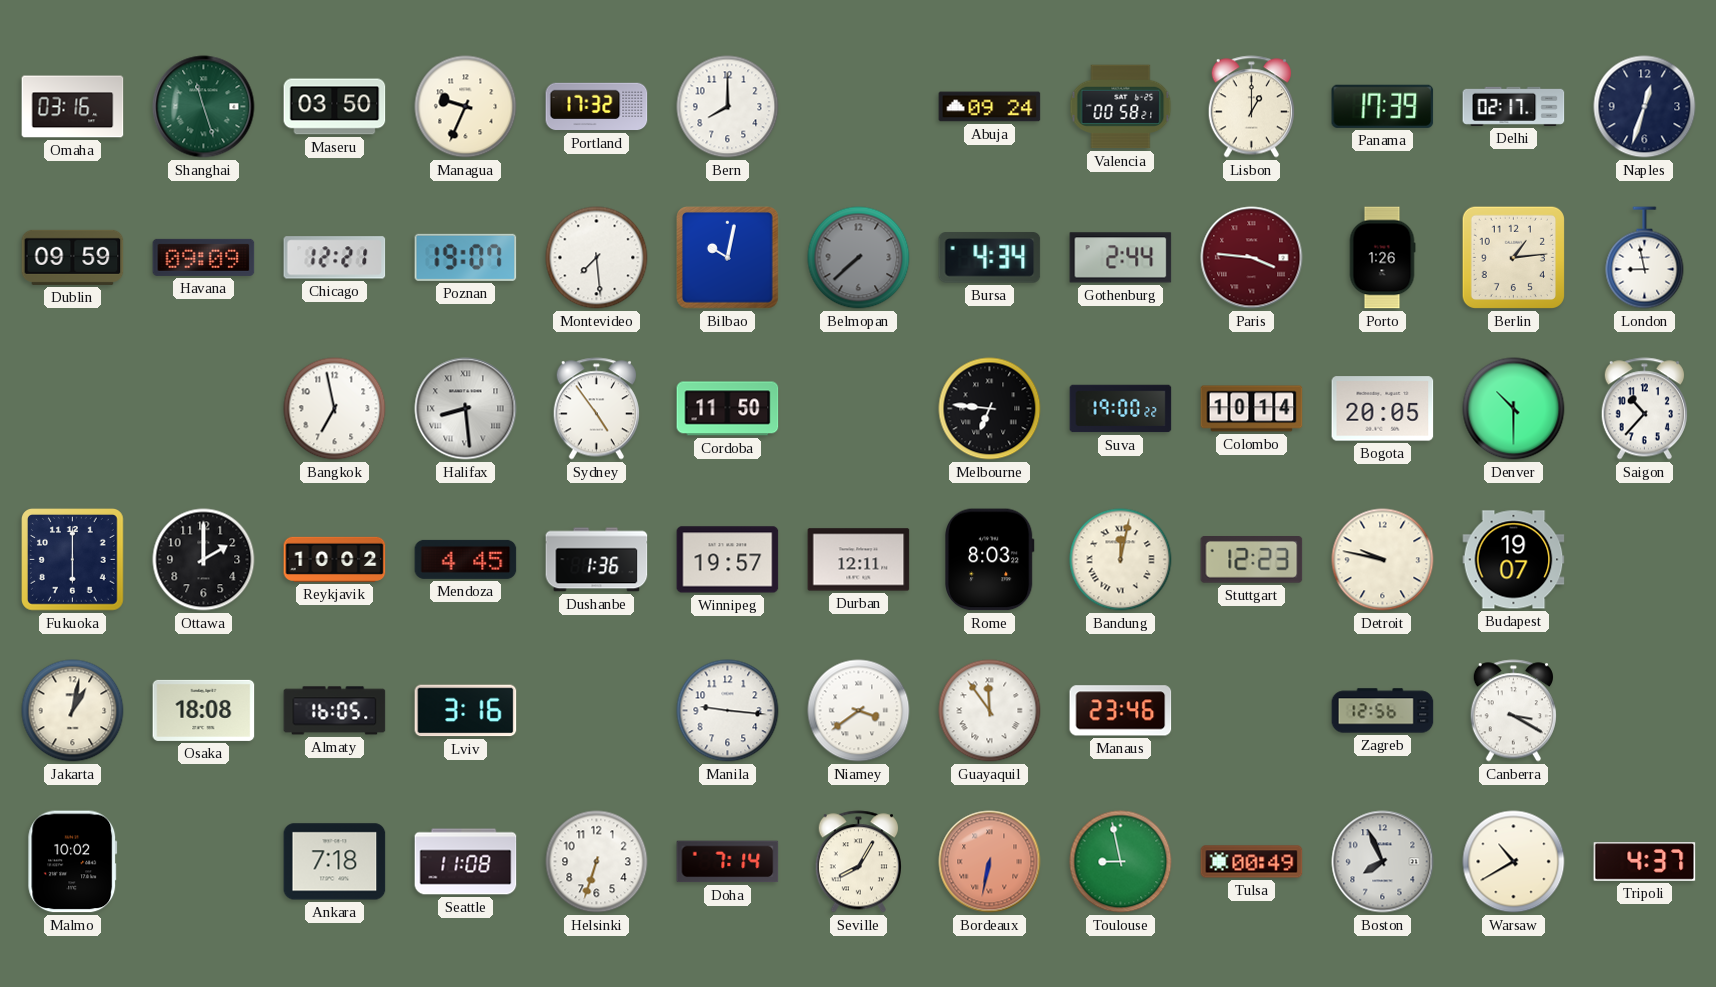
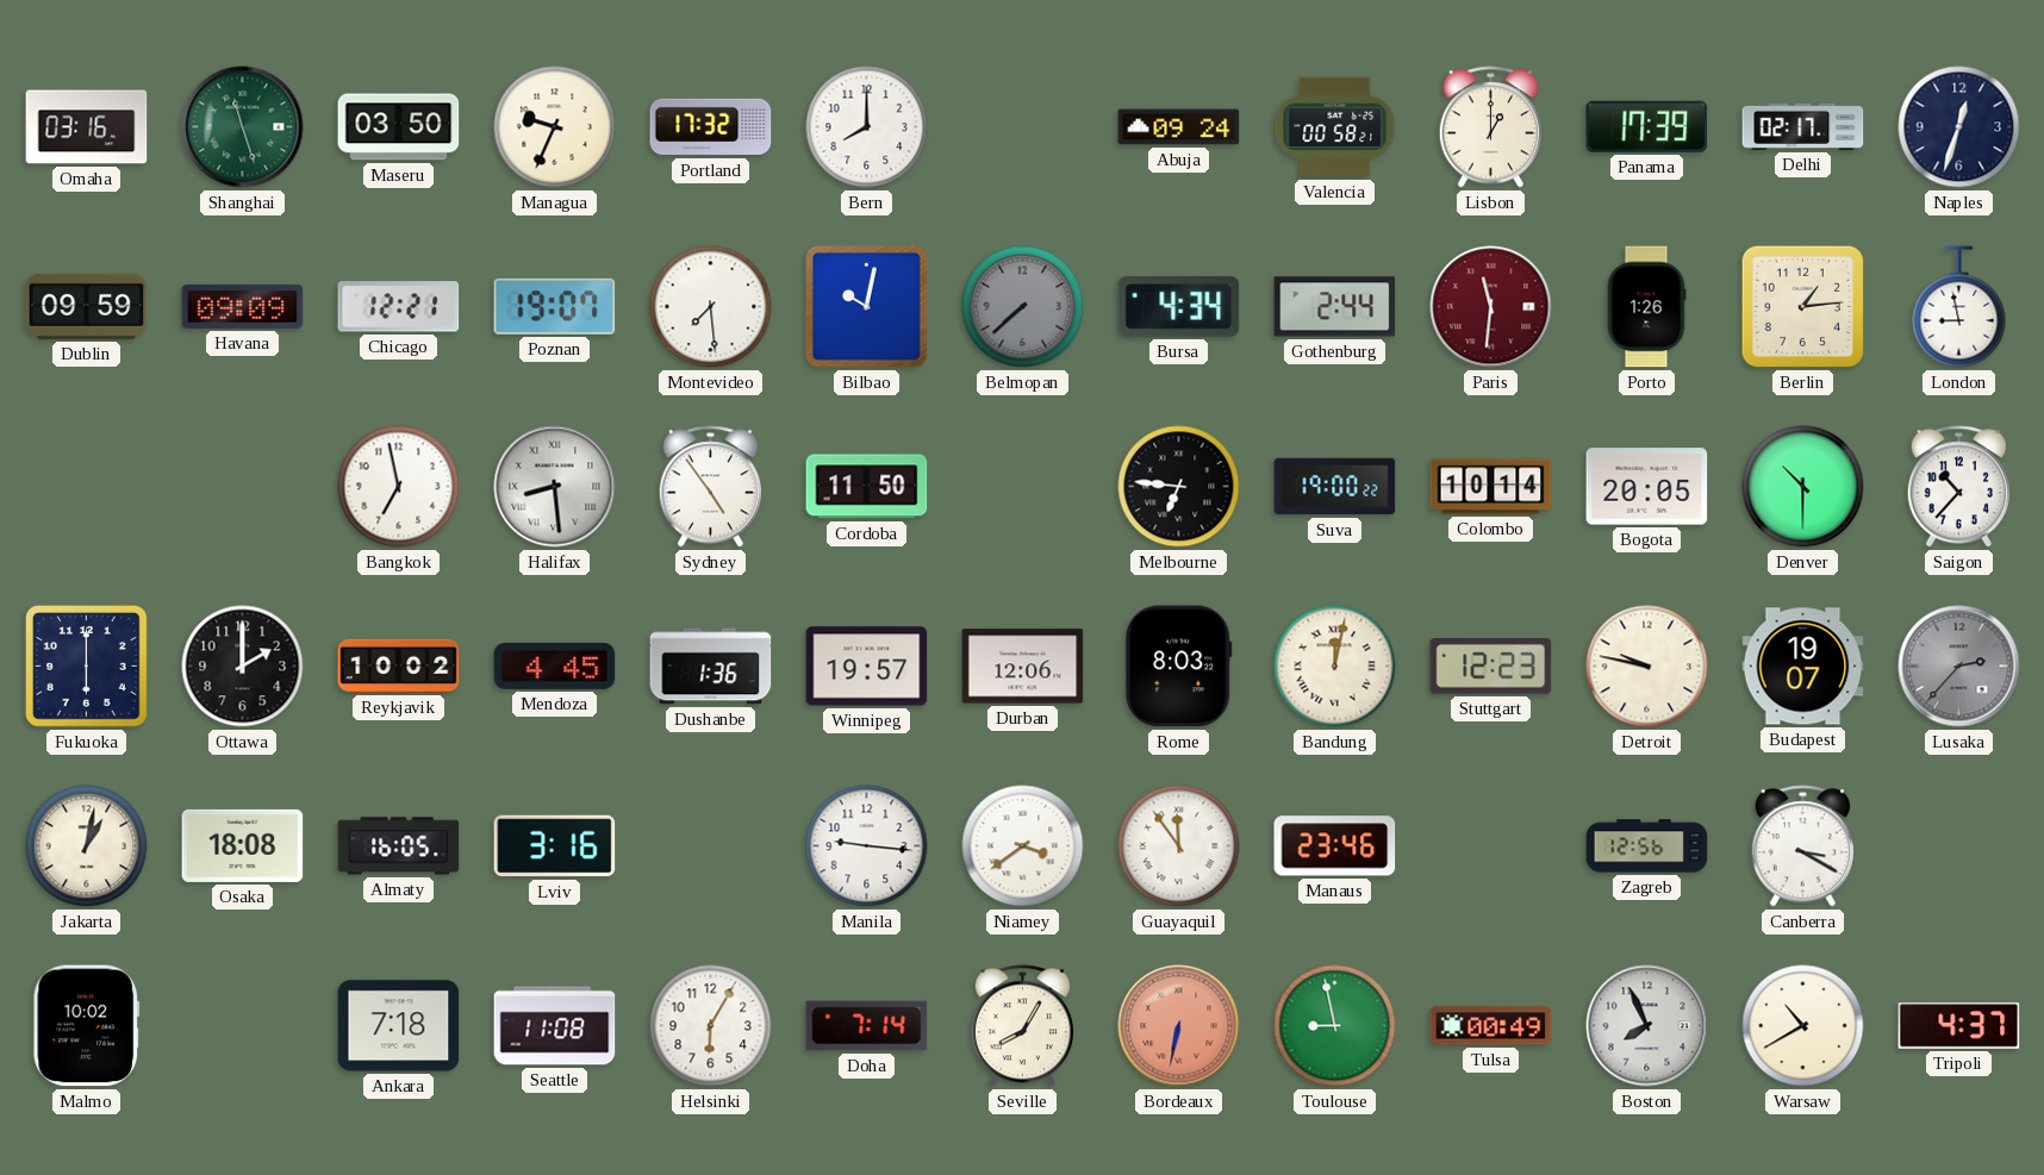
Paris: 3:46 -> 11:31 (1491, 307)
Durban: 12:11 -> 12:06 (1023, 667)
Lusaka: none -> 2:37 (1959, 667)
Helsinki: 6:33 -> 6:05 (711, 1026)
